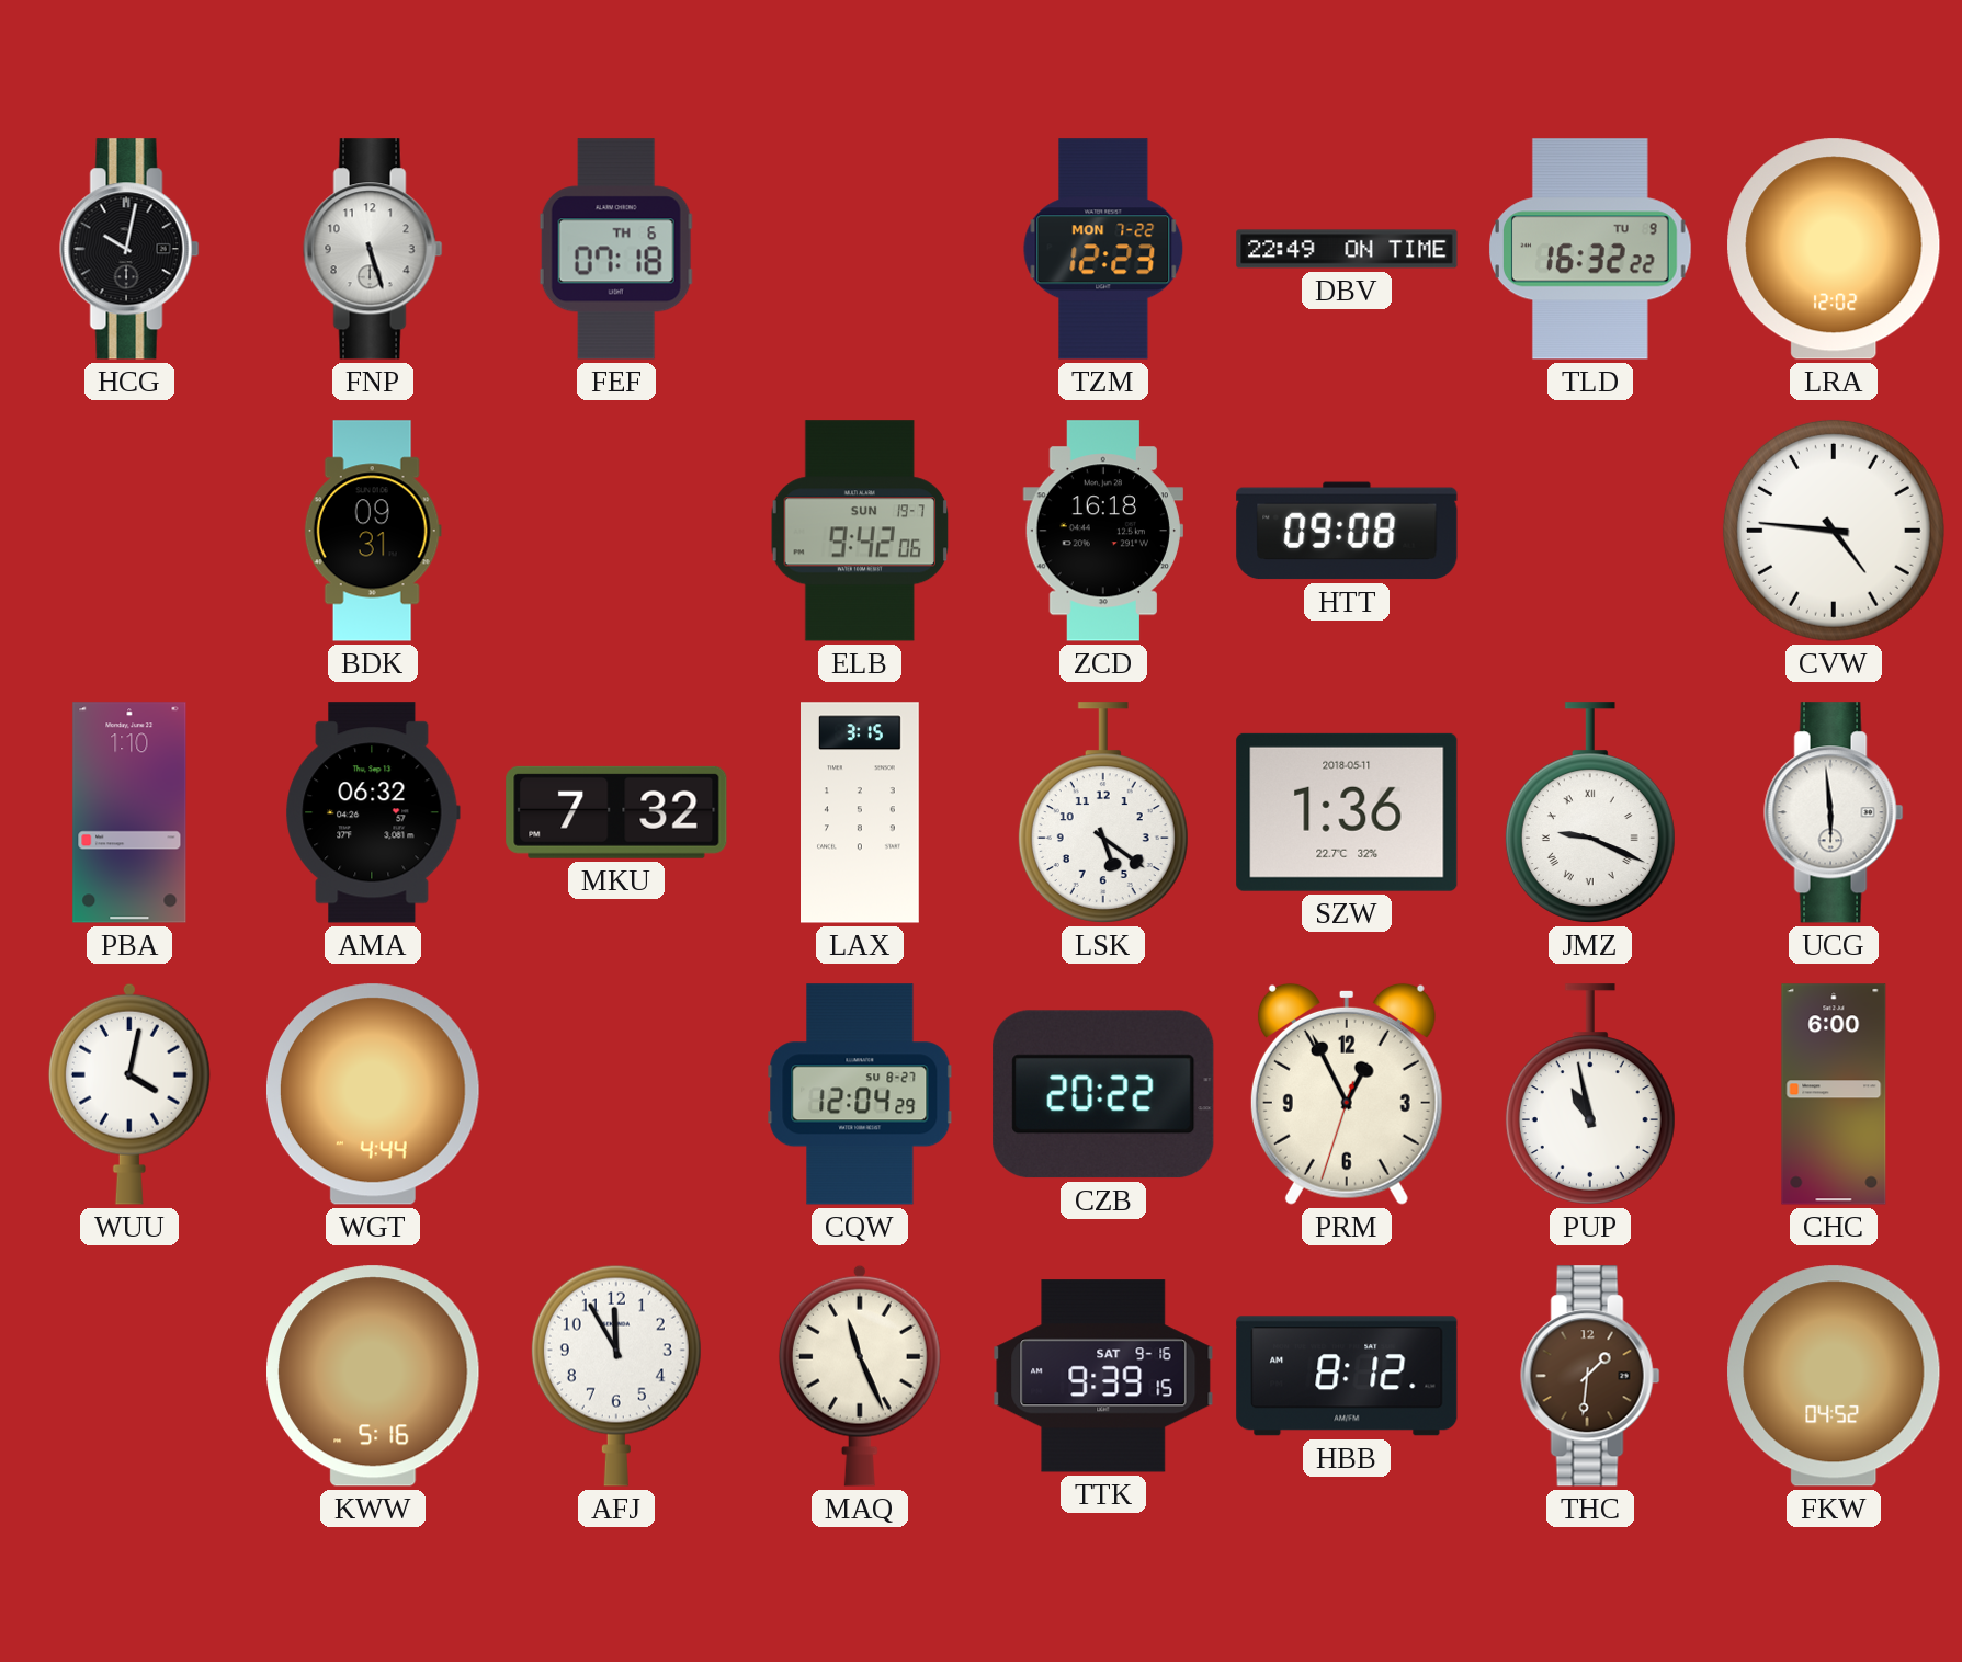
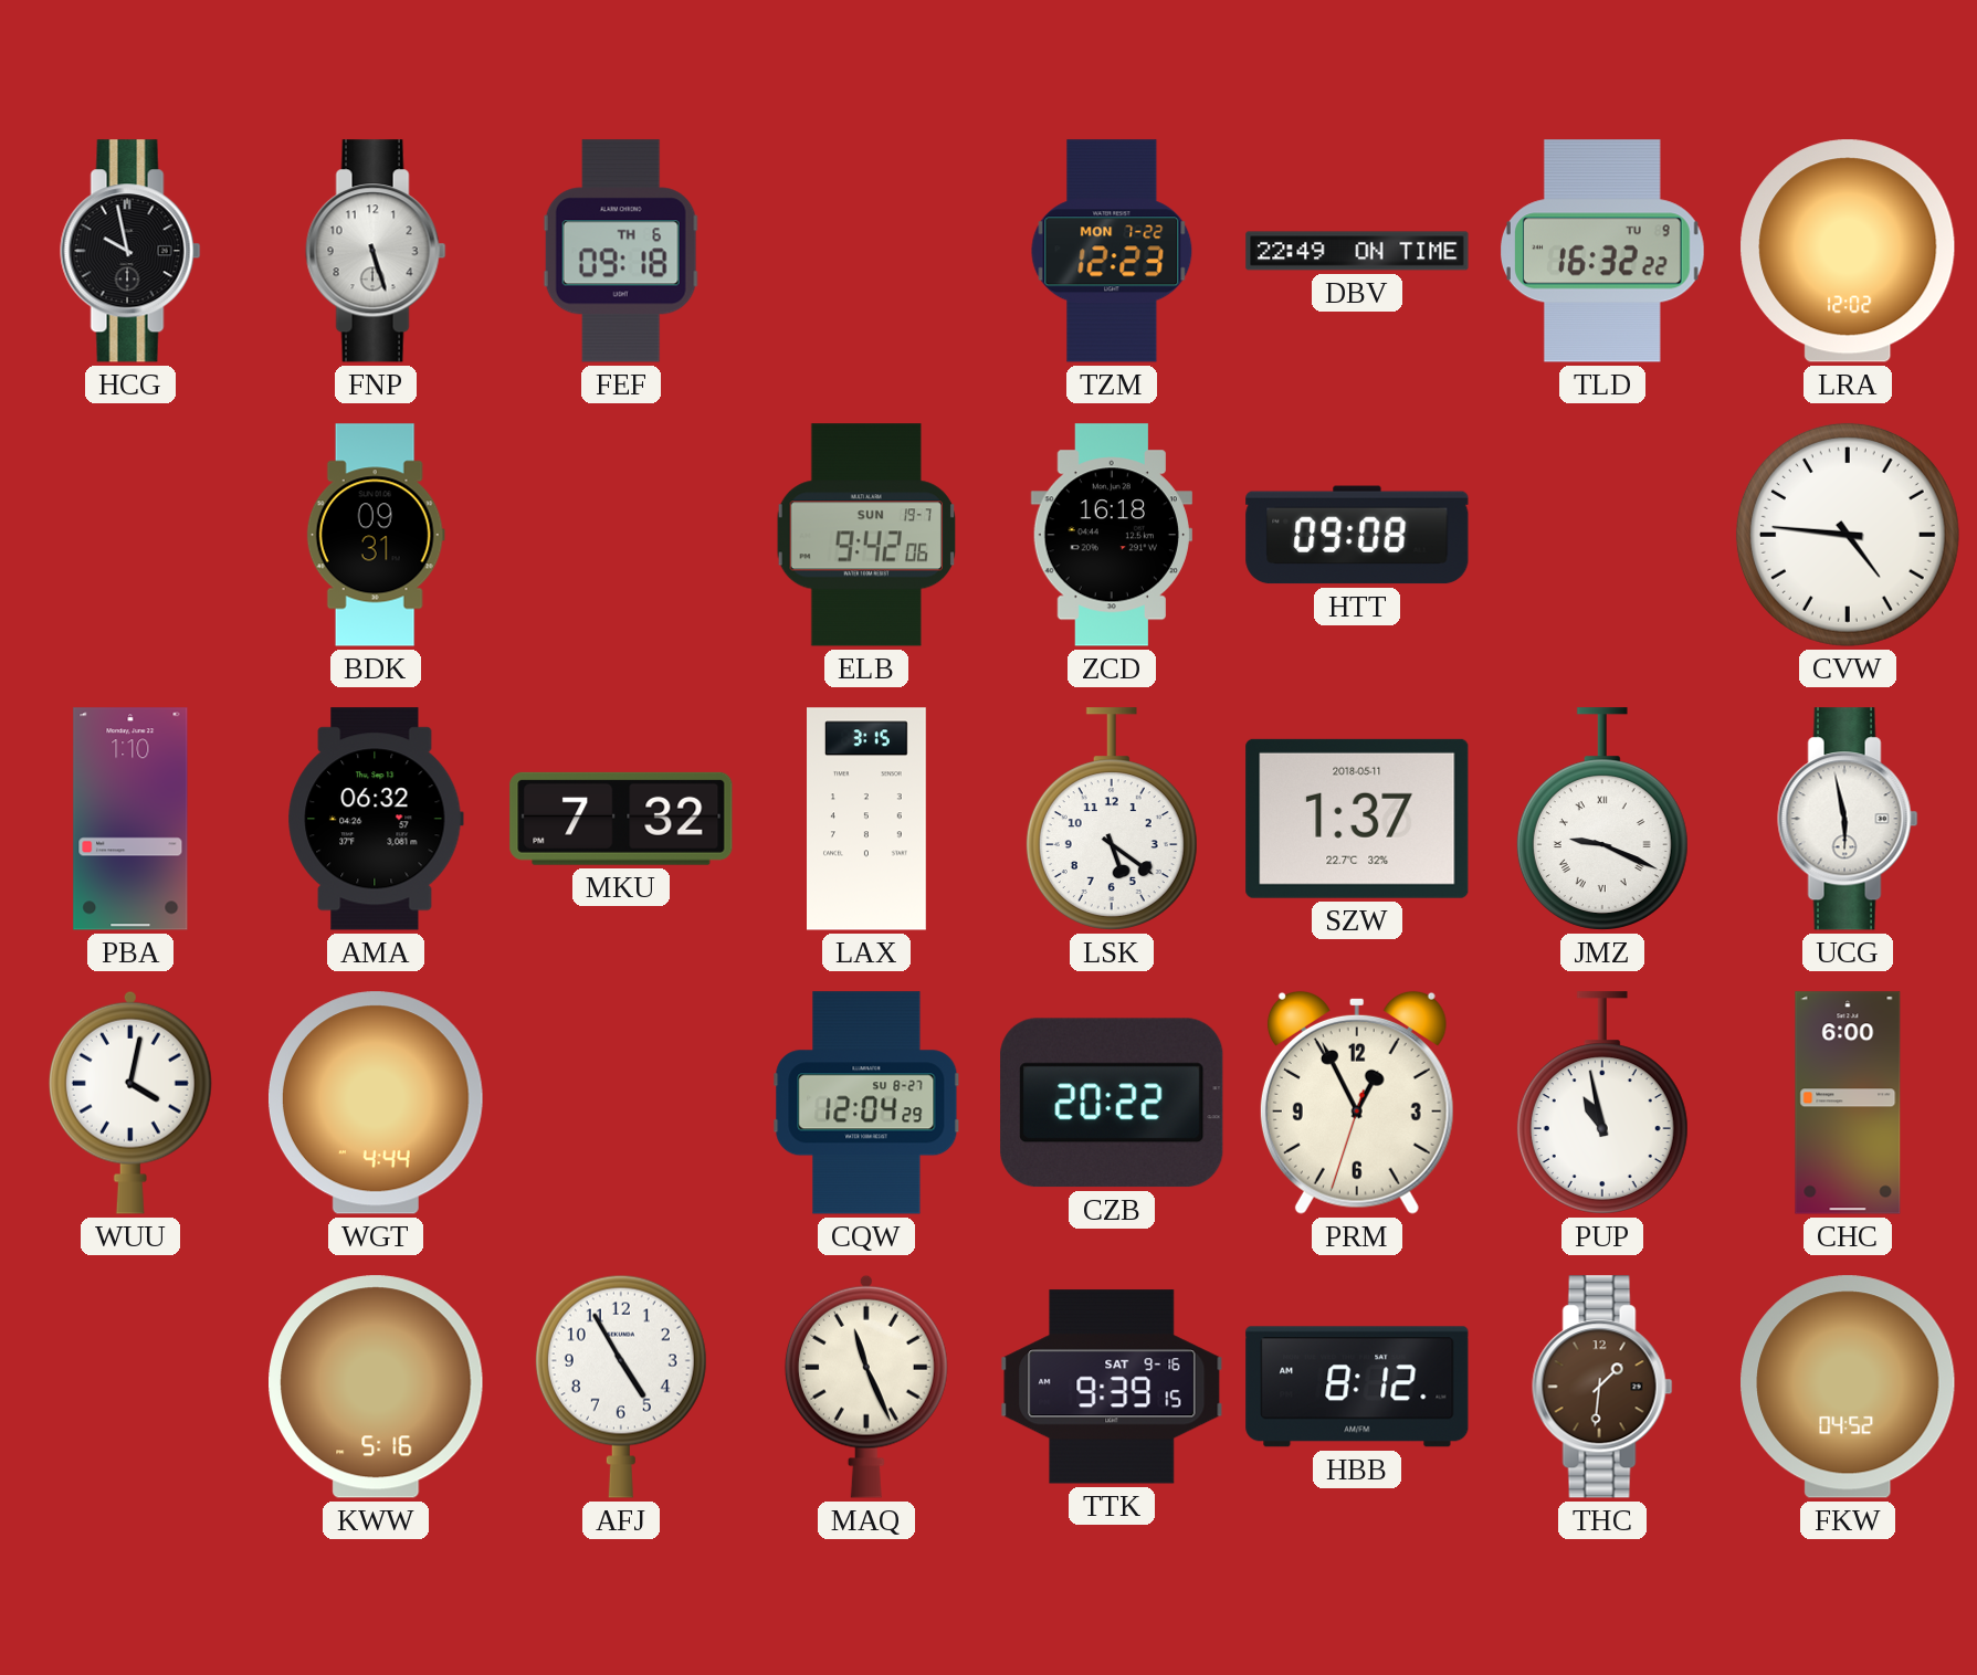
HCG: 10:02 -> 9:58 (130, 251)
FEF: 07:18 -> 09:18 (621, 251)
SZW: 1:36 -> 1:37 (1357, 819)
UCG: 5:59 -> 5:58 (1848, 819)
AFJ: 11:55 -> 4:55 (621, 1387)
